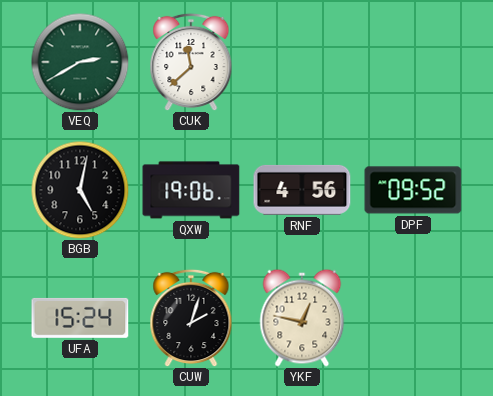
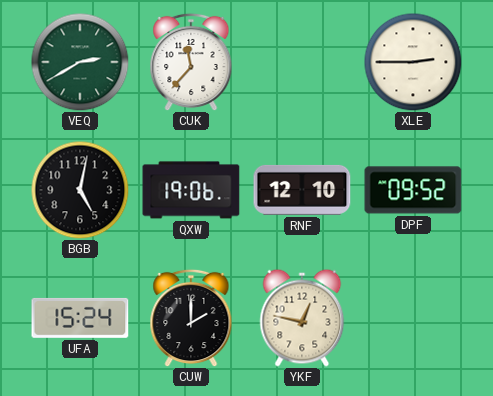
CUK: 11:38 -> 11:37 (191, 62)
XLE: none -> 2:45 (413, 62)
RNF: 4:56 -> 12:10 (302, 190)
CUW: 2:03 -> 2:00 (191, 318)
